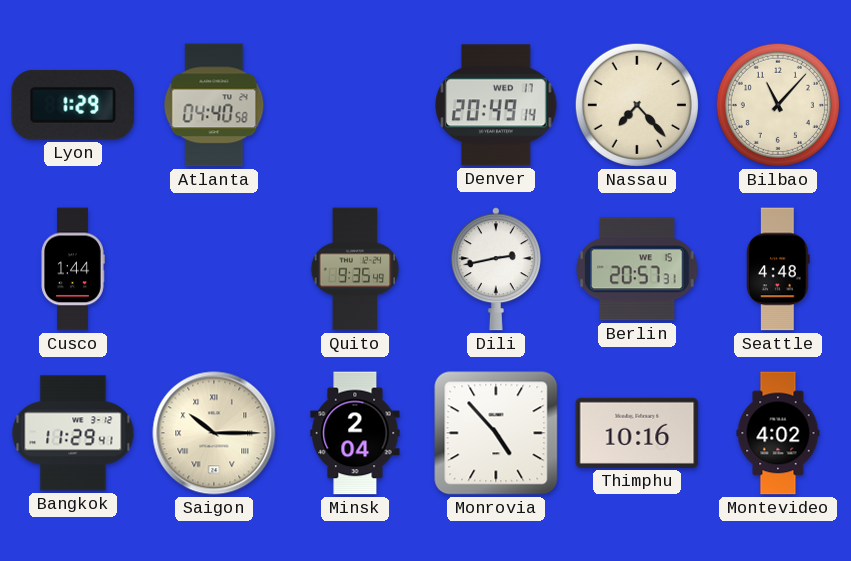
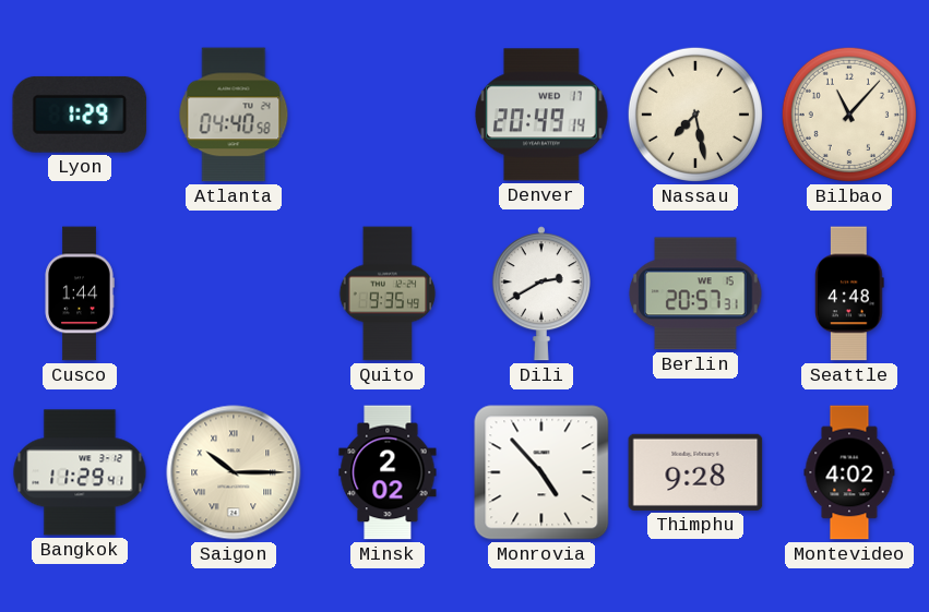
Nassau: 7:23 -> 7:28 (695, 115)
Dili: 2:43 -> 2:40 (541, 293)
Minsk: 2:04 -> 2:02 (388, 472)
Thimphu: 10:16 -> 9:28 (695, 472)
